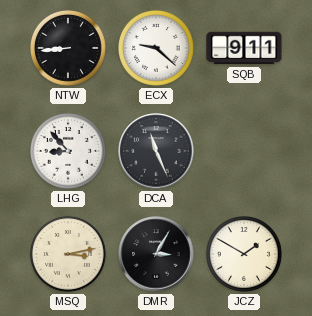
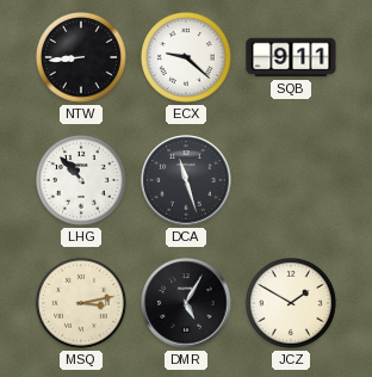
LHG: 8:53 -> 10:53 (82, 181)
DCA: 11:26 -> 11:27 (186, 180)
DMR: 3:05 -> 5:05 (186, 303)
